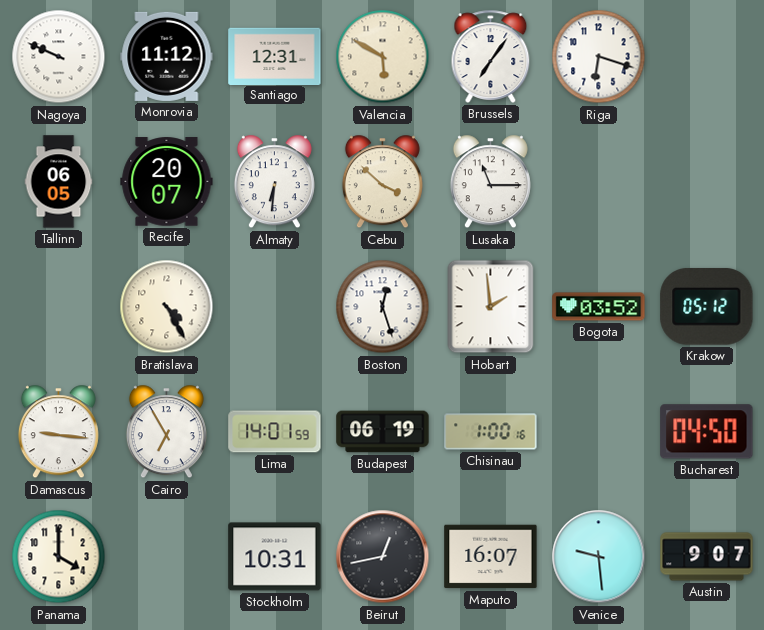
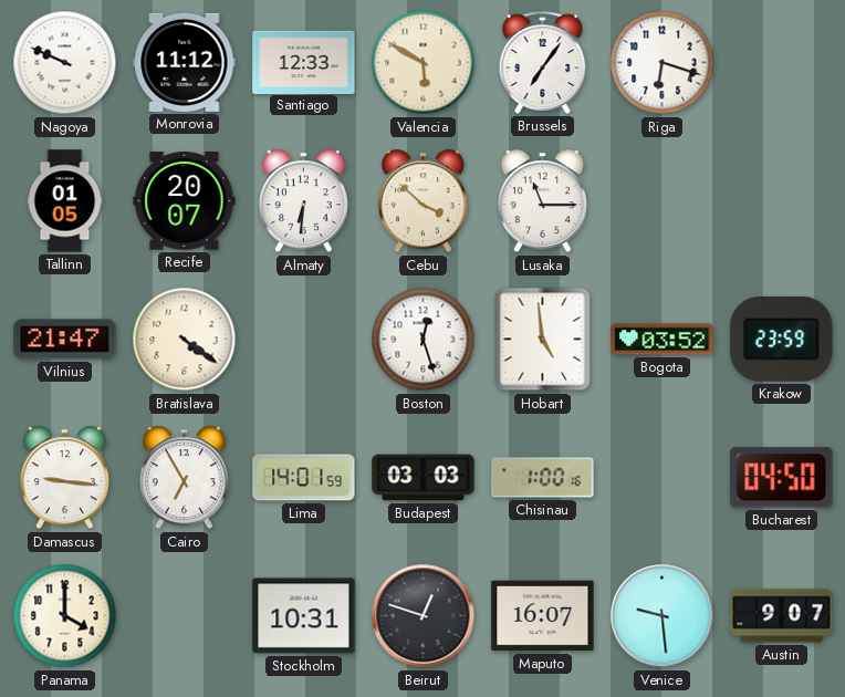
Santiago: 12:31 -> 12:33 (304, 62)
Tallinn: 06:05 -> 01:05 (65, 201)
Vilnius: none -> 21:47 (65, 340)
Bratislava: 4:25 -> 4:21 (185, 340)
Hobart: 1:59 -> 4:59 (543, 340)
Krakow: 05:12 -> 23:59 (782, 339)
Budapest: 06:19 -> 03:03 (424, 478)
Beirut: 12:43 -> 12:48 (424, 616)
